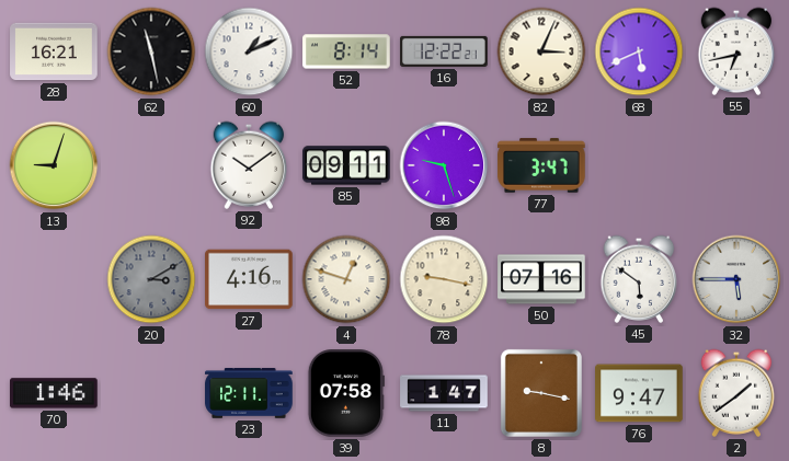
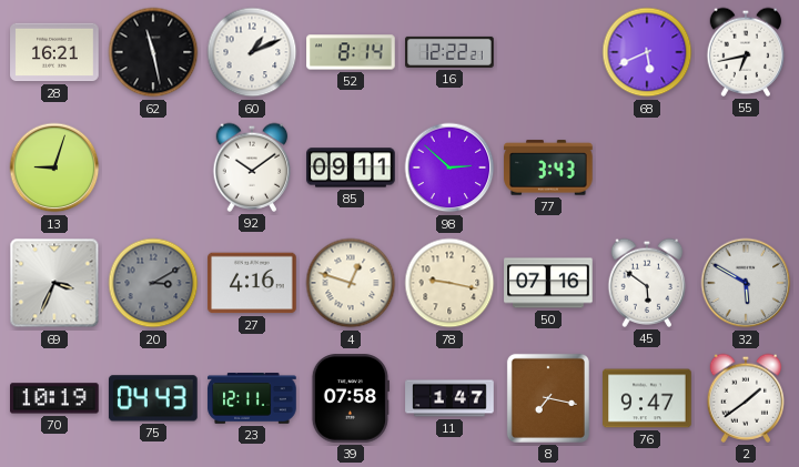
82: 3:04 -> none (541, 51)
98: 9:27 -> 2:52 (449, 167)
77: 3:47 -> 3:43 (548, 167)
69: none -> 3:34 (54, 283)
32: 5:45 -> 5:50 (746, 283)
70: 1:46 -> 10:19 (55, 398)
75: none -> 04:43 (153, 398)
8: 9:17 -> 7:17 (548, 398)
